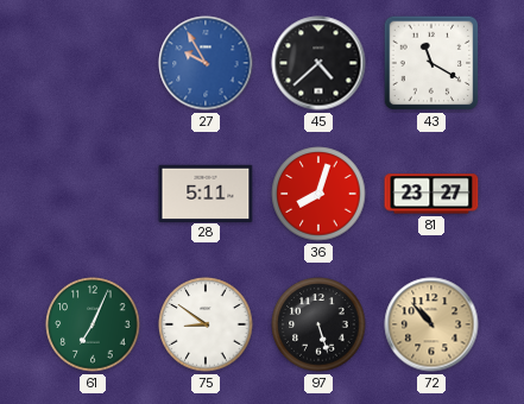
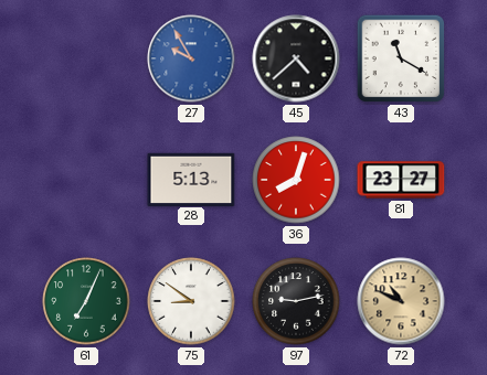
28: 5:11 -> 5:13 (191, 179)
97: 5:27 -> 9:13 (296, 301)
72: 10:53 -> 10:49 (401, 301)
